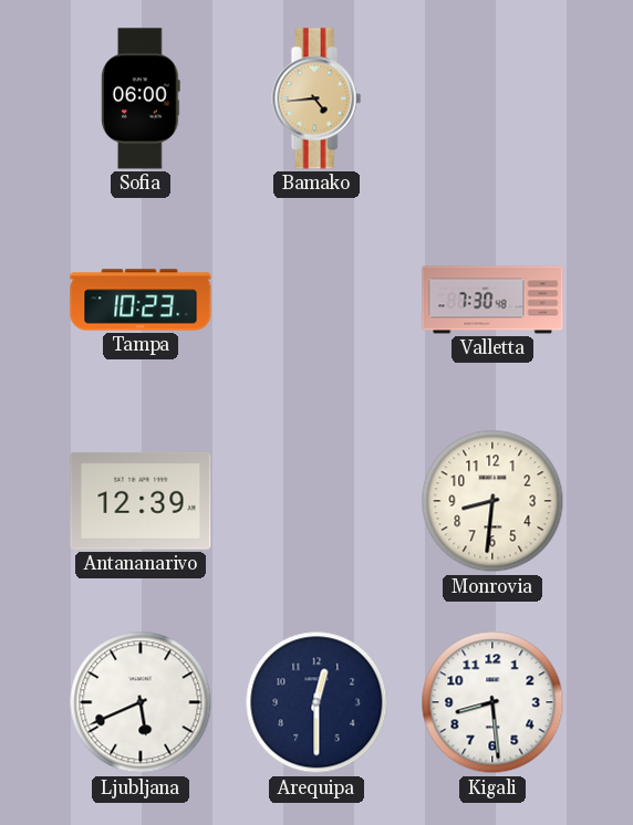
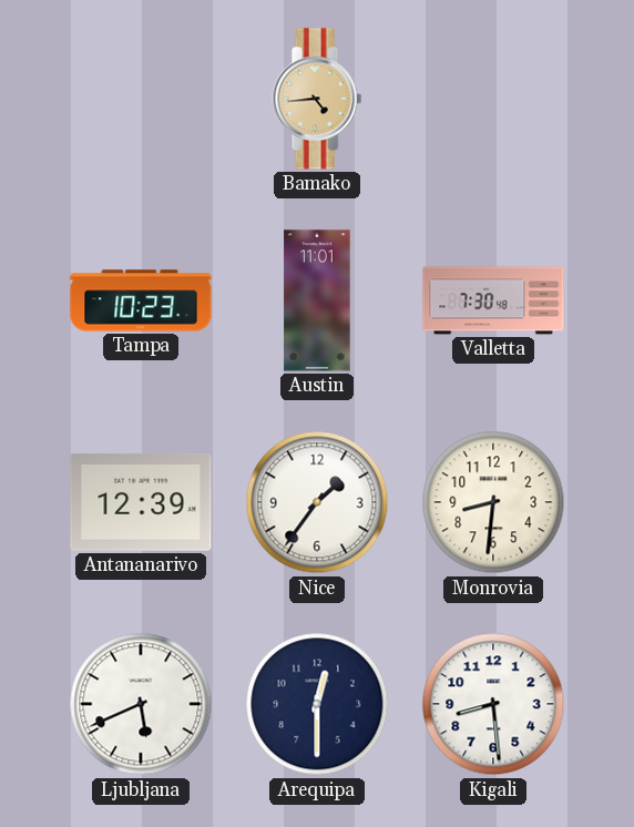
Sofia: 06:00 -> none (142, 98)
Austin: none -> 11:01 (317, 300)
Nice: none -> 1:36 (317, 502)
